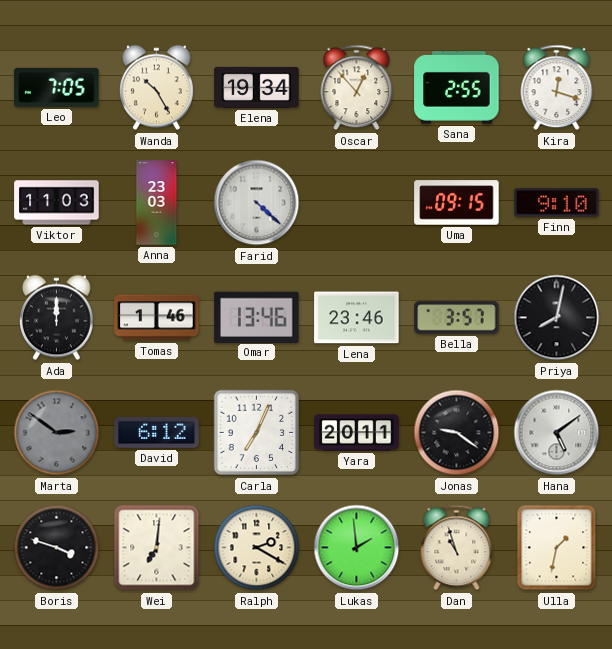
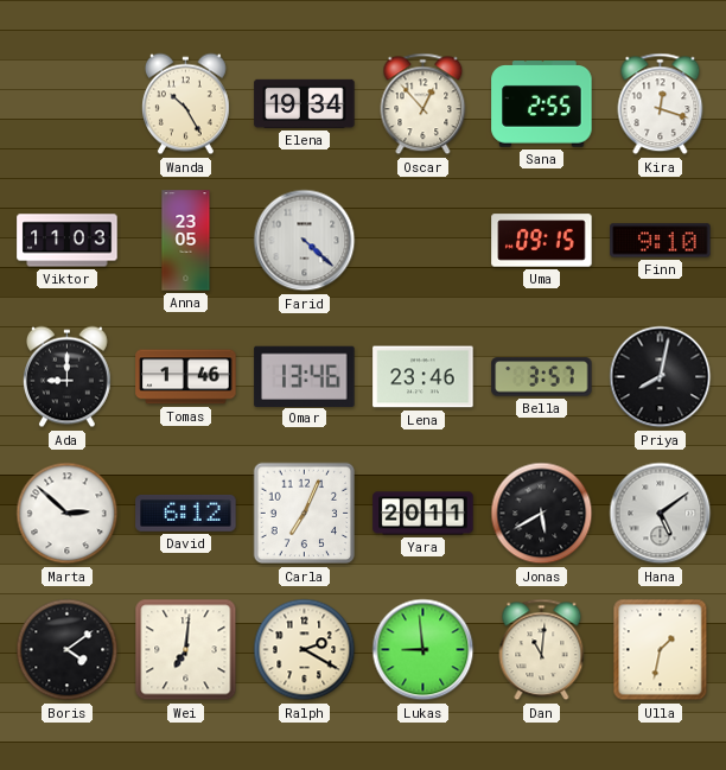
Leo: 7:05 -> none (57, 87)
Anna: 23:03 -> 23:05 (186, 241)
Ada: 12:00 -> 9:00 (66, 377)
Marta: 2:51 -> 2:52 (68, 514)
Marta dial: grey -> white (68, 514)
Jonas: 9:21 -> 5:40 (542, 514)
Boris: 3:48 -> 4:09 (68, 650)
Lukas: 1:59 -> 8:59 (423, 650)
Dan: 10:57 -> 11:01 (542, 650)
